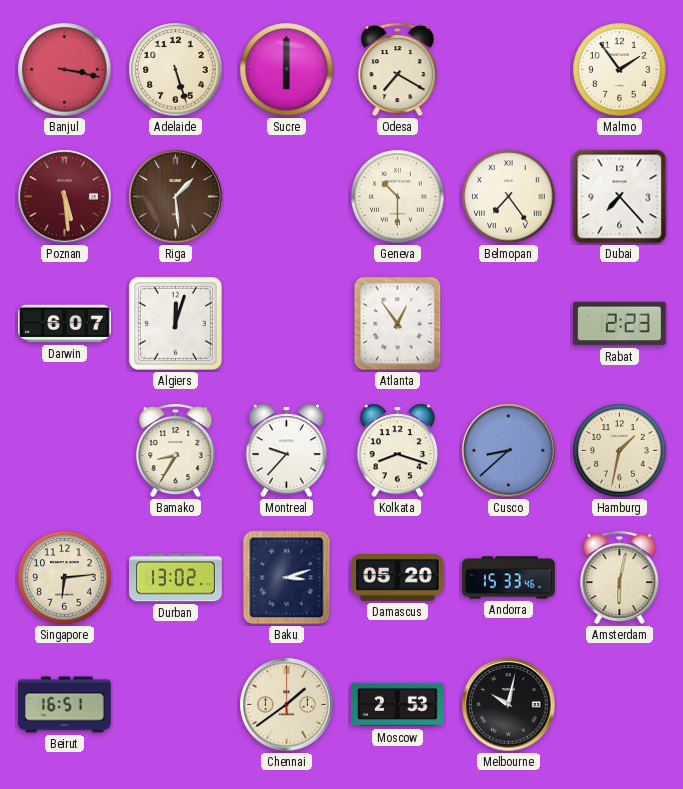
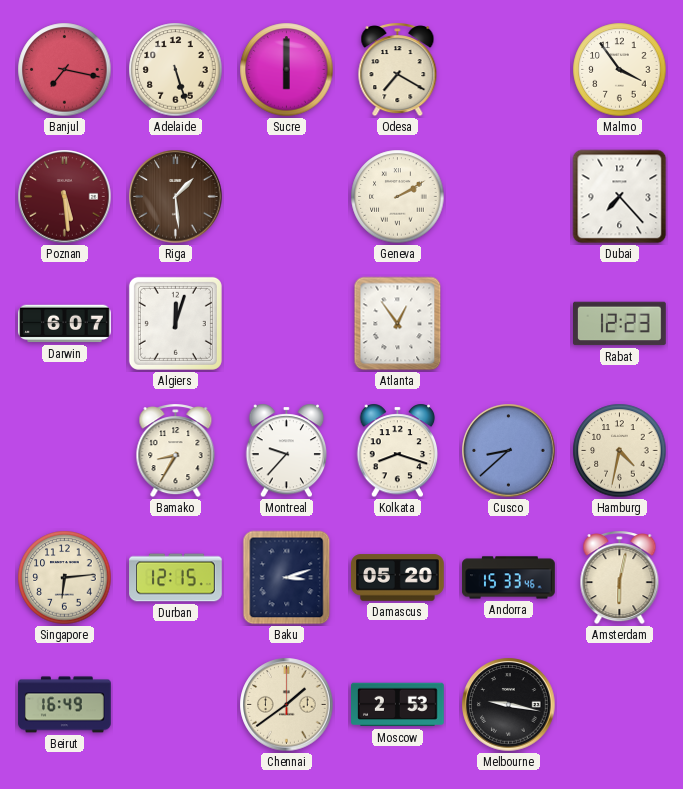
Banjul: 3:17 -> 7:17 (65, 70)
Malmo: 1:54 -> 3:54 (620, 70)
Geneva: 10:30 -> 2:10 (398, 197)
Belmopan: 7:24 -> none (509, 197)
Rabat: 2:23 -> 12:23 (620, 324)
Hamburg: 1:32 -> 4:32 (620, 451)
Durban: 13:02 -> 12:15 (176, 578)
Beirut: 16:51 -> 16:49 (65, 705)
Melbourne: 10:02 -> 9:17 (509, 705)
